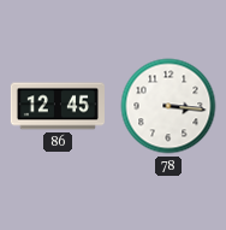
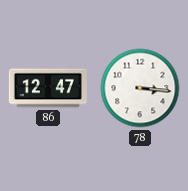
86: 12:45 -> 12:47 (48, 88)
